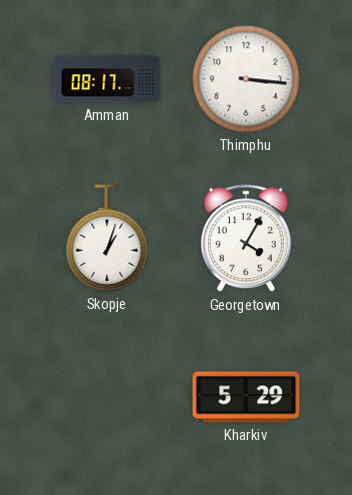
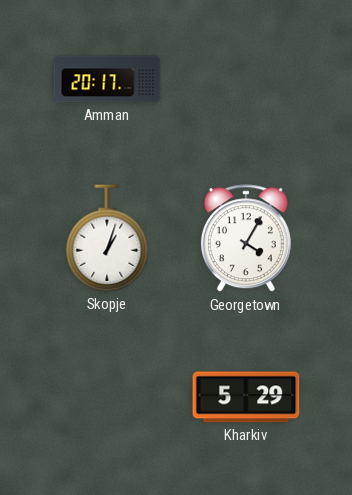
Amman: 08:17 -> 20:17 (107, 79)
Thimphu: 3:16 -> none (246, 79)
